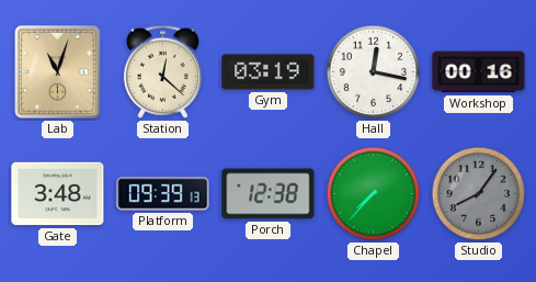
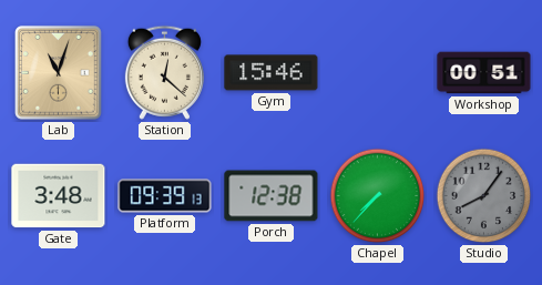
Gym: 03:19 -> 15:46 (272, 73)
Hall: 12:17 -> none (374, 72)
Workshop: 00:16 -> 00:51 (484, 73)
